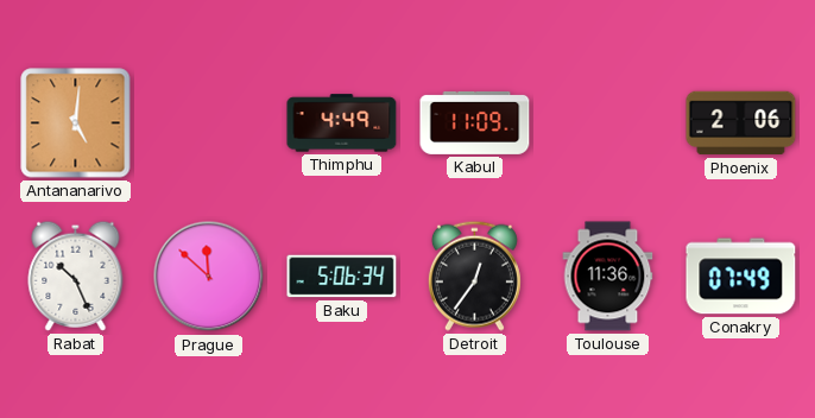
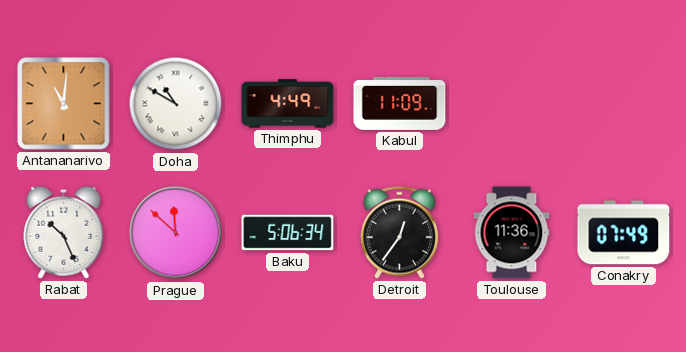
Antananarivo: 5:01 -> 11:01 (64, 104)
Doha: none -> 10:50 (176, 104)
Phoenix: 2:06 -> none (741, 123)
